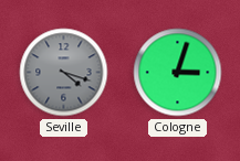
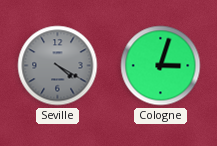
Seville: 4:18 -> 4:20 (58, 66)
